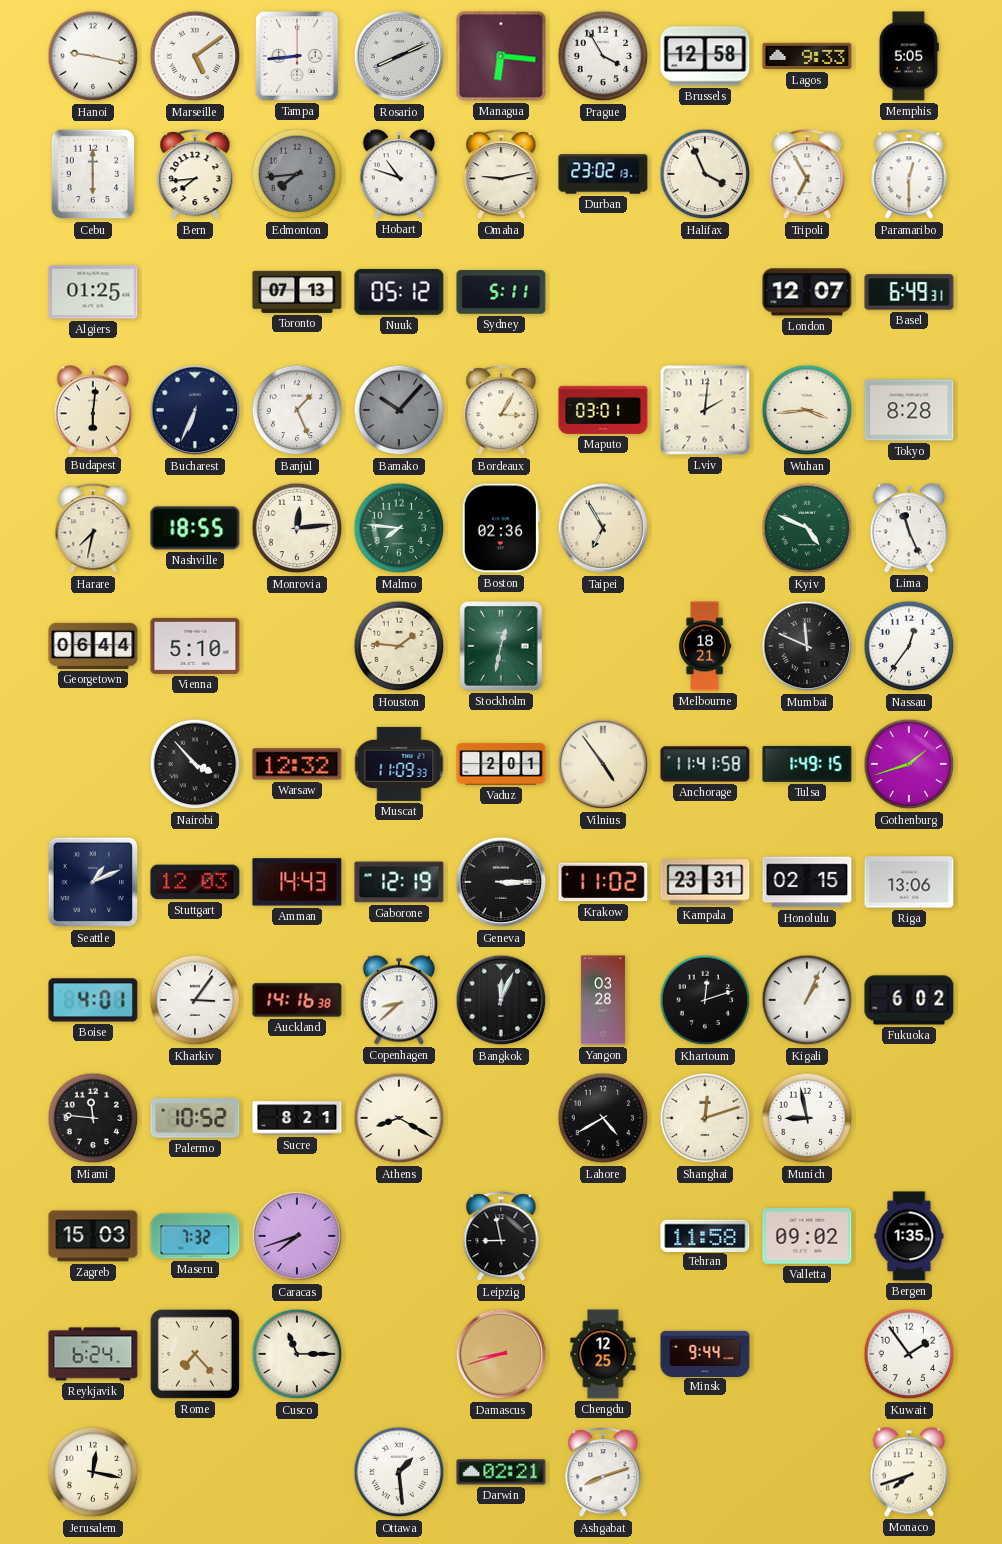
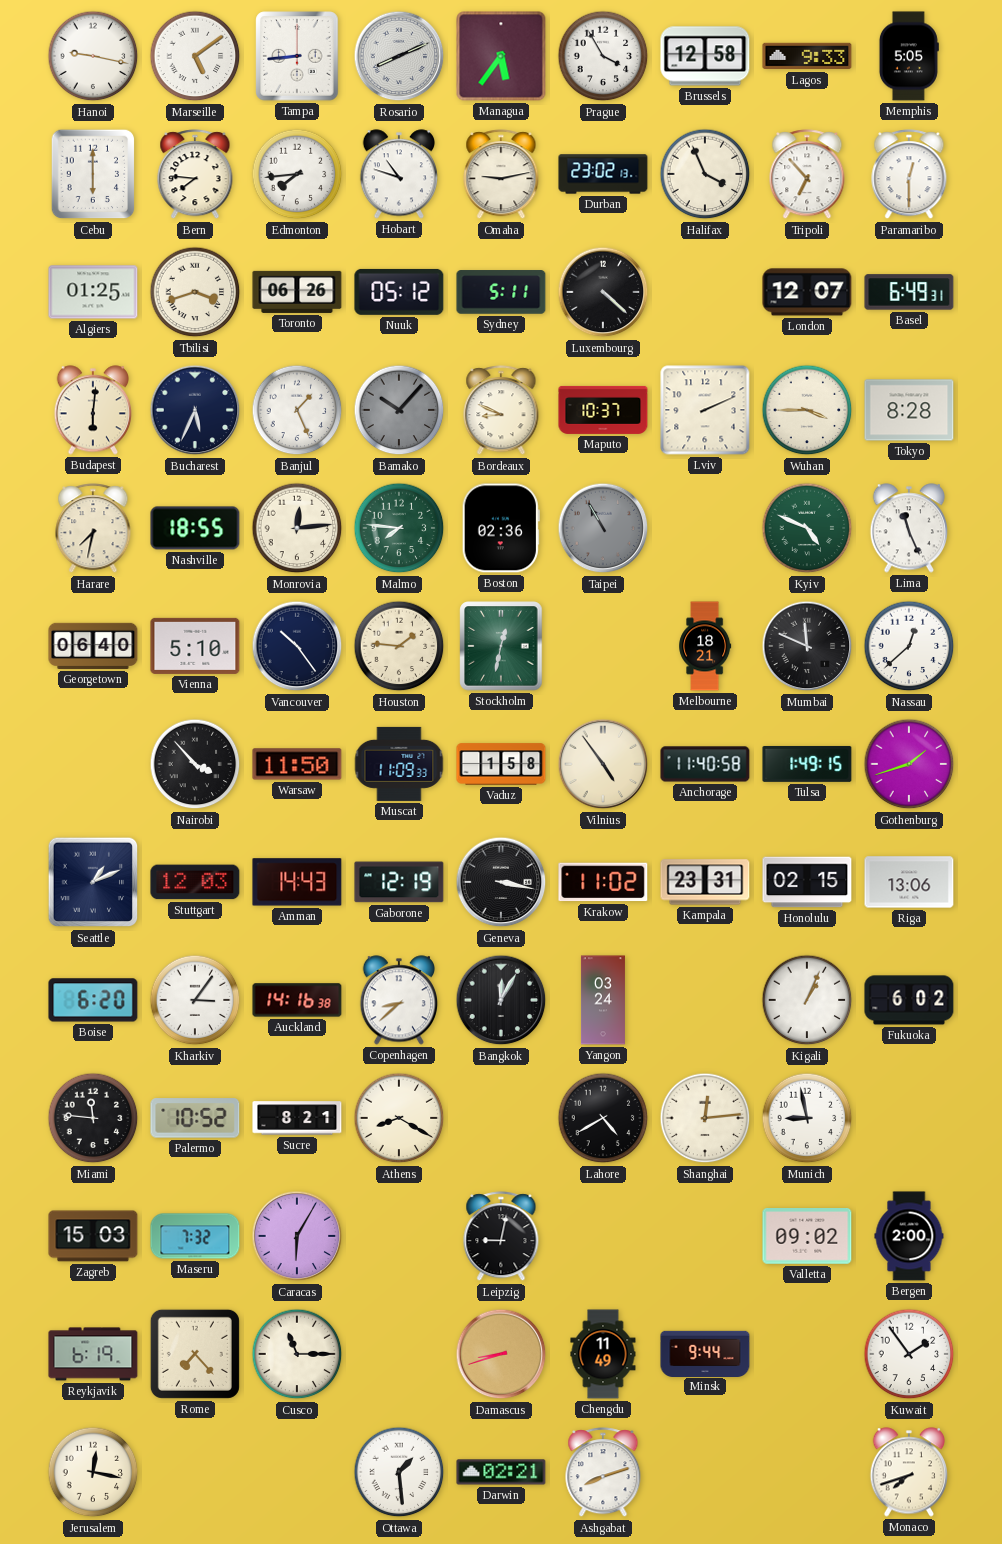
Managua: 6:16 -> 5:36 (501, 56)
Bern: 7:44 -> 7:46 (195, 175)
Edmonton dial: grey -> white (297, 174)
Tripoli: 6:55 -> 6:53 (807, 175)
Tbilisi: none -> 3:42 (195, 292)
Toronto: 07:13 -> 06:26 (297, 292)
Luxembourg: none -> 4:22 (603, 292)
Bucharest: 6:34 -> 5:34 (195, 410)
Bordeaux: 3:05 -> 8:49 (501, 411)
Maputo: 03:01 -> 10:37 (603, 410)
Lviv: 2:01 -> 2:11 (705, 410)
Wuhan: 3:44 -> 3:45 (807, 410)
Taipei: 6:55 -> 10:55 (603, 528)
Taipei dial: cream -> grey (603, 528)
Georgetown: 06:44 -> 06:40 (93, 646)
Vancouver: none -> 10:24 (297, 646)
Nassau: 12:36 -> 12:38 (909, 646)
Warsaw: 12:32 -> 11:50 (297, 764)
Vaduz: 2:01 -> 1:58 (501, 764)
Anchorage: 11:41 -> 11:40 (705, 764)
Geneva: 3:15 -> 3:17 (501, 882)
Boise: 4:01 -> 6:20 (93, 1000)
Bangkok: 12:04 -> 12:05 (501, 1000)
Yangon: 03:28 -> 03:24 (603, 1000)
Khartoum: 12:12 -> none (705, 1000)
Shanghai: 12:12 -> 12:14 (705, 1118)
Caracas: 7:42 -> 6:05 (297, 1236)
Leipzig: 8:58 -> 9:02 (501, 1237)
Tehran: 11:58 -> none (705, 1235)
Bergen: 1:35 -> 2:00 (909, 1236)
Reykjavik: 6:24 -> 6:19 (93, 1354)
Chengdu: 12:25 -> 11:49 (603, 1354)
